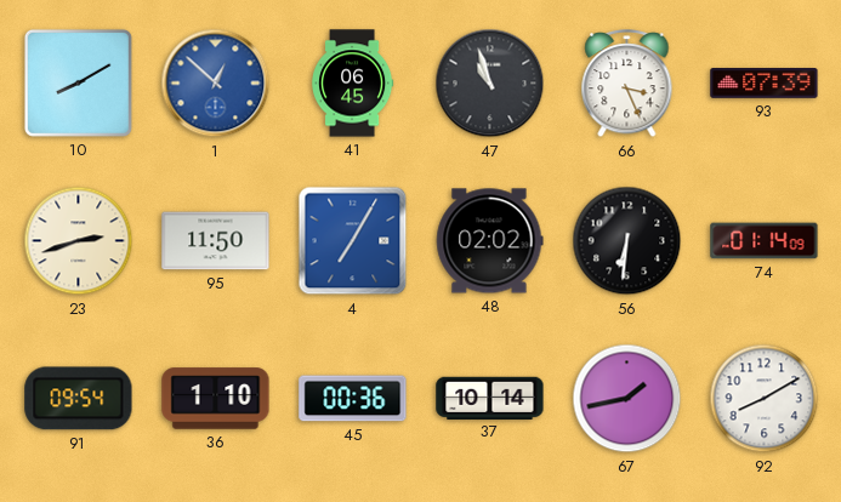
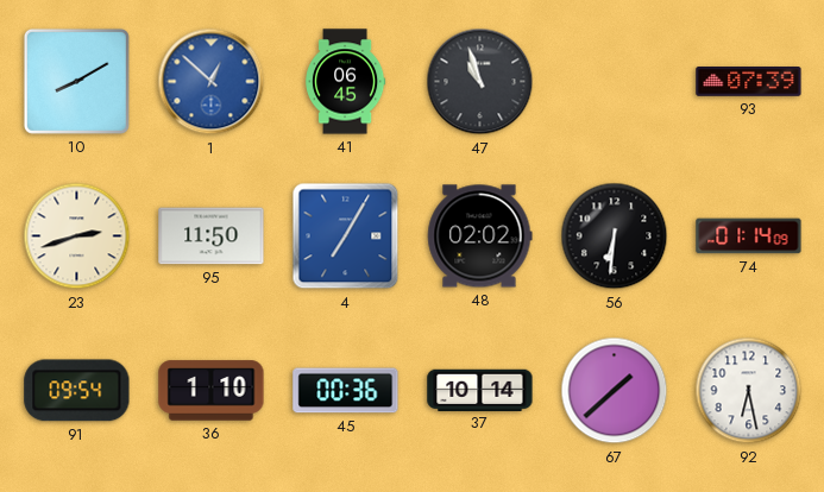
66: 3:26 -> none (627, 85)
67: 1:43 -> 1:38 (615, 391)
92: 8:10 -> 6:28 (749, 391)
